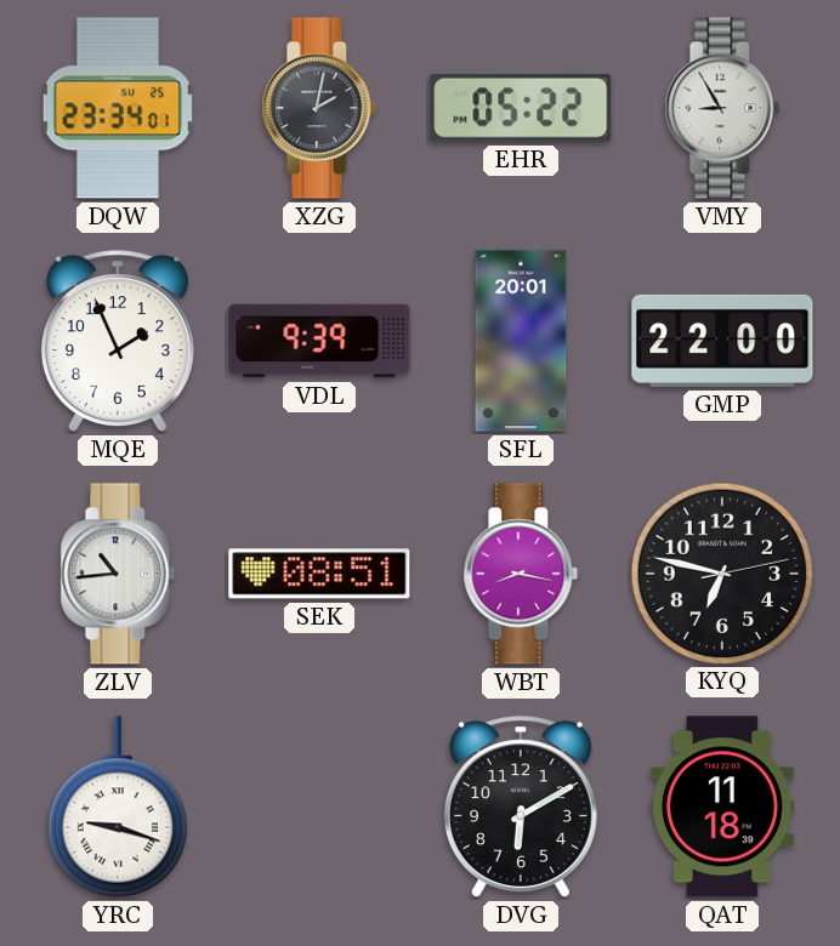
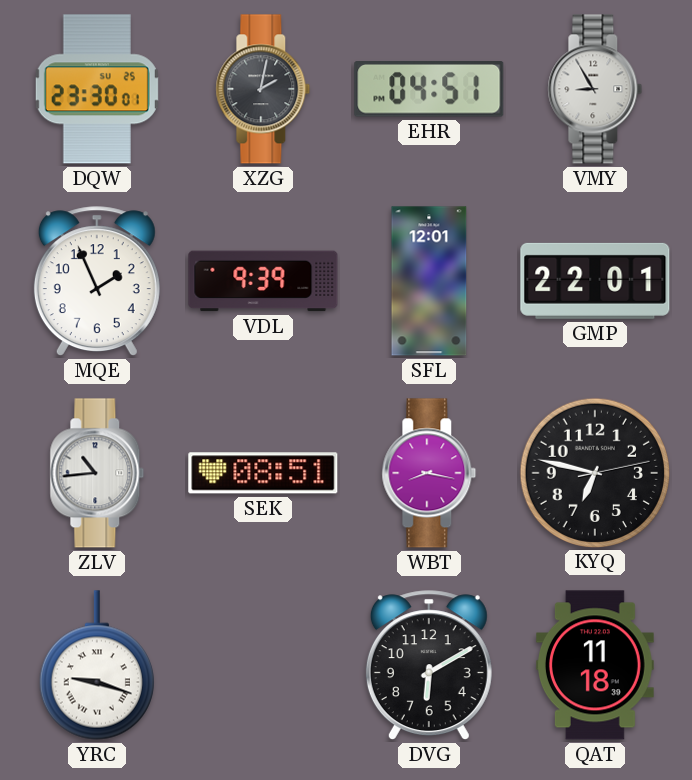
DQW: 23:34 -> 23:30 (97, 89)
EHR: 05:22 -> 04:51 (429, 90)
SFL: 20:01 -> 12:01 (429, 281)
GMP: 22:00 -> 22:01 (595, 281)
